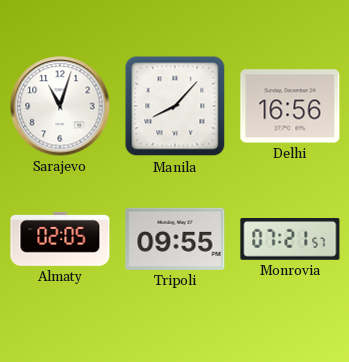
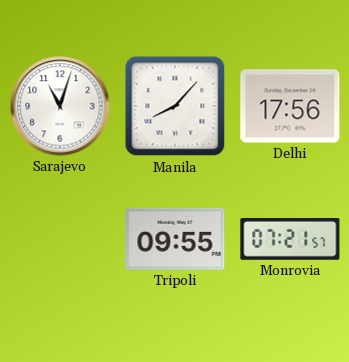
Delhi: 16:56 -> 17:56 (290, 106)
Almaty: 02:05 -> none (60, 239)
